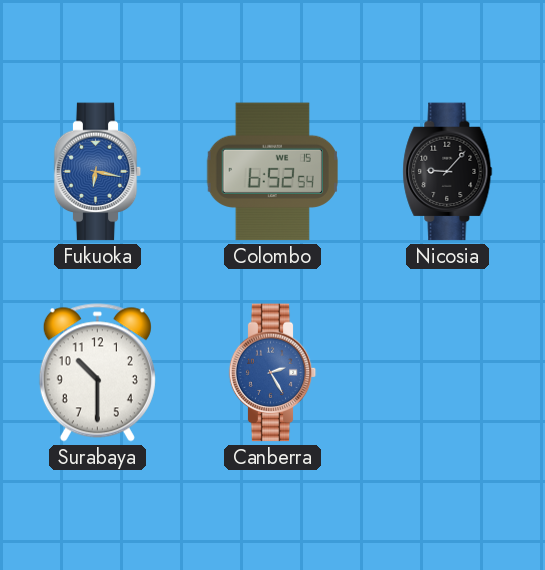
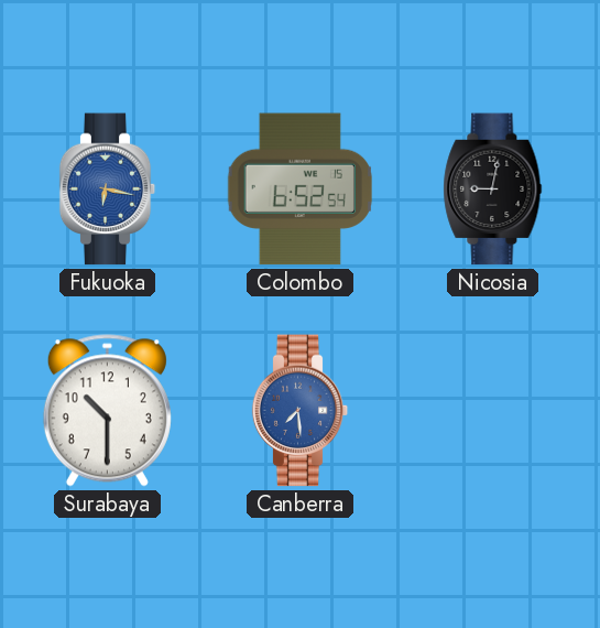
Nicosia: 9:07 -> 9:02 (493, 190)
Canberra: 2:25 -> 7:29 (301, 411)
